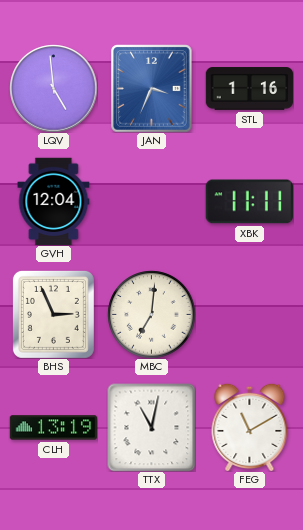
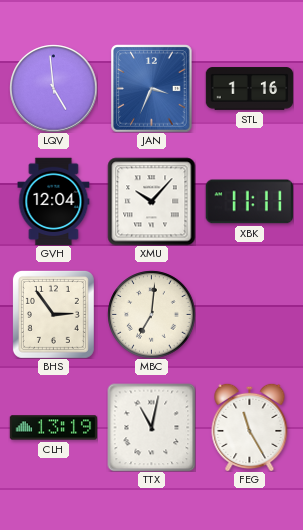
XMU: none -> 10:07 (151, 201)
BHS: 2:56 -> 2:54 (53, 314)
FEG: 11:10 -> 11:25 (250, 427)
